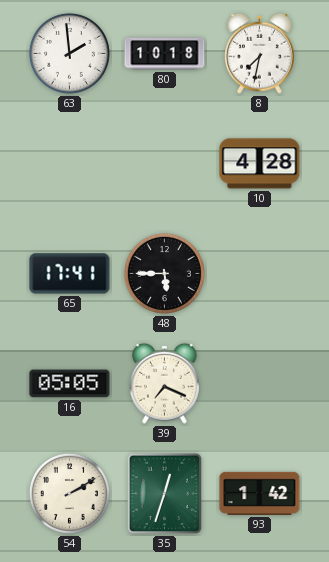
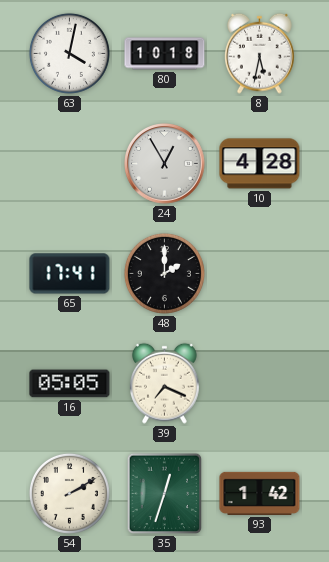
63: 1:59 -> 4:02 (69, 53)
8: 7:32 -> 5:32 (260, 53)
24: none -> 12:55 (165, 164)
48: 5:45 -> 2:00 (164, 273)
